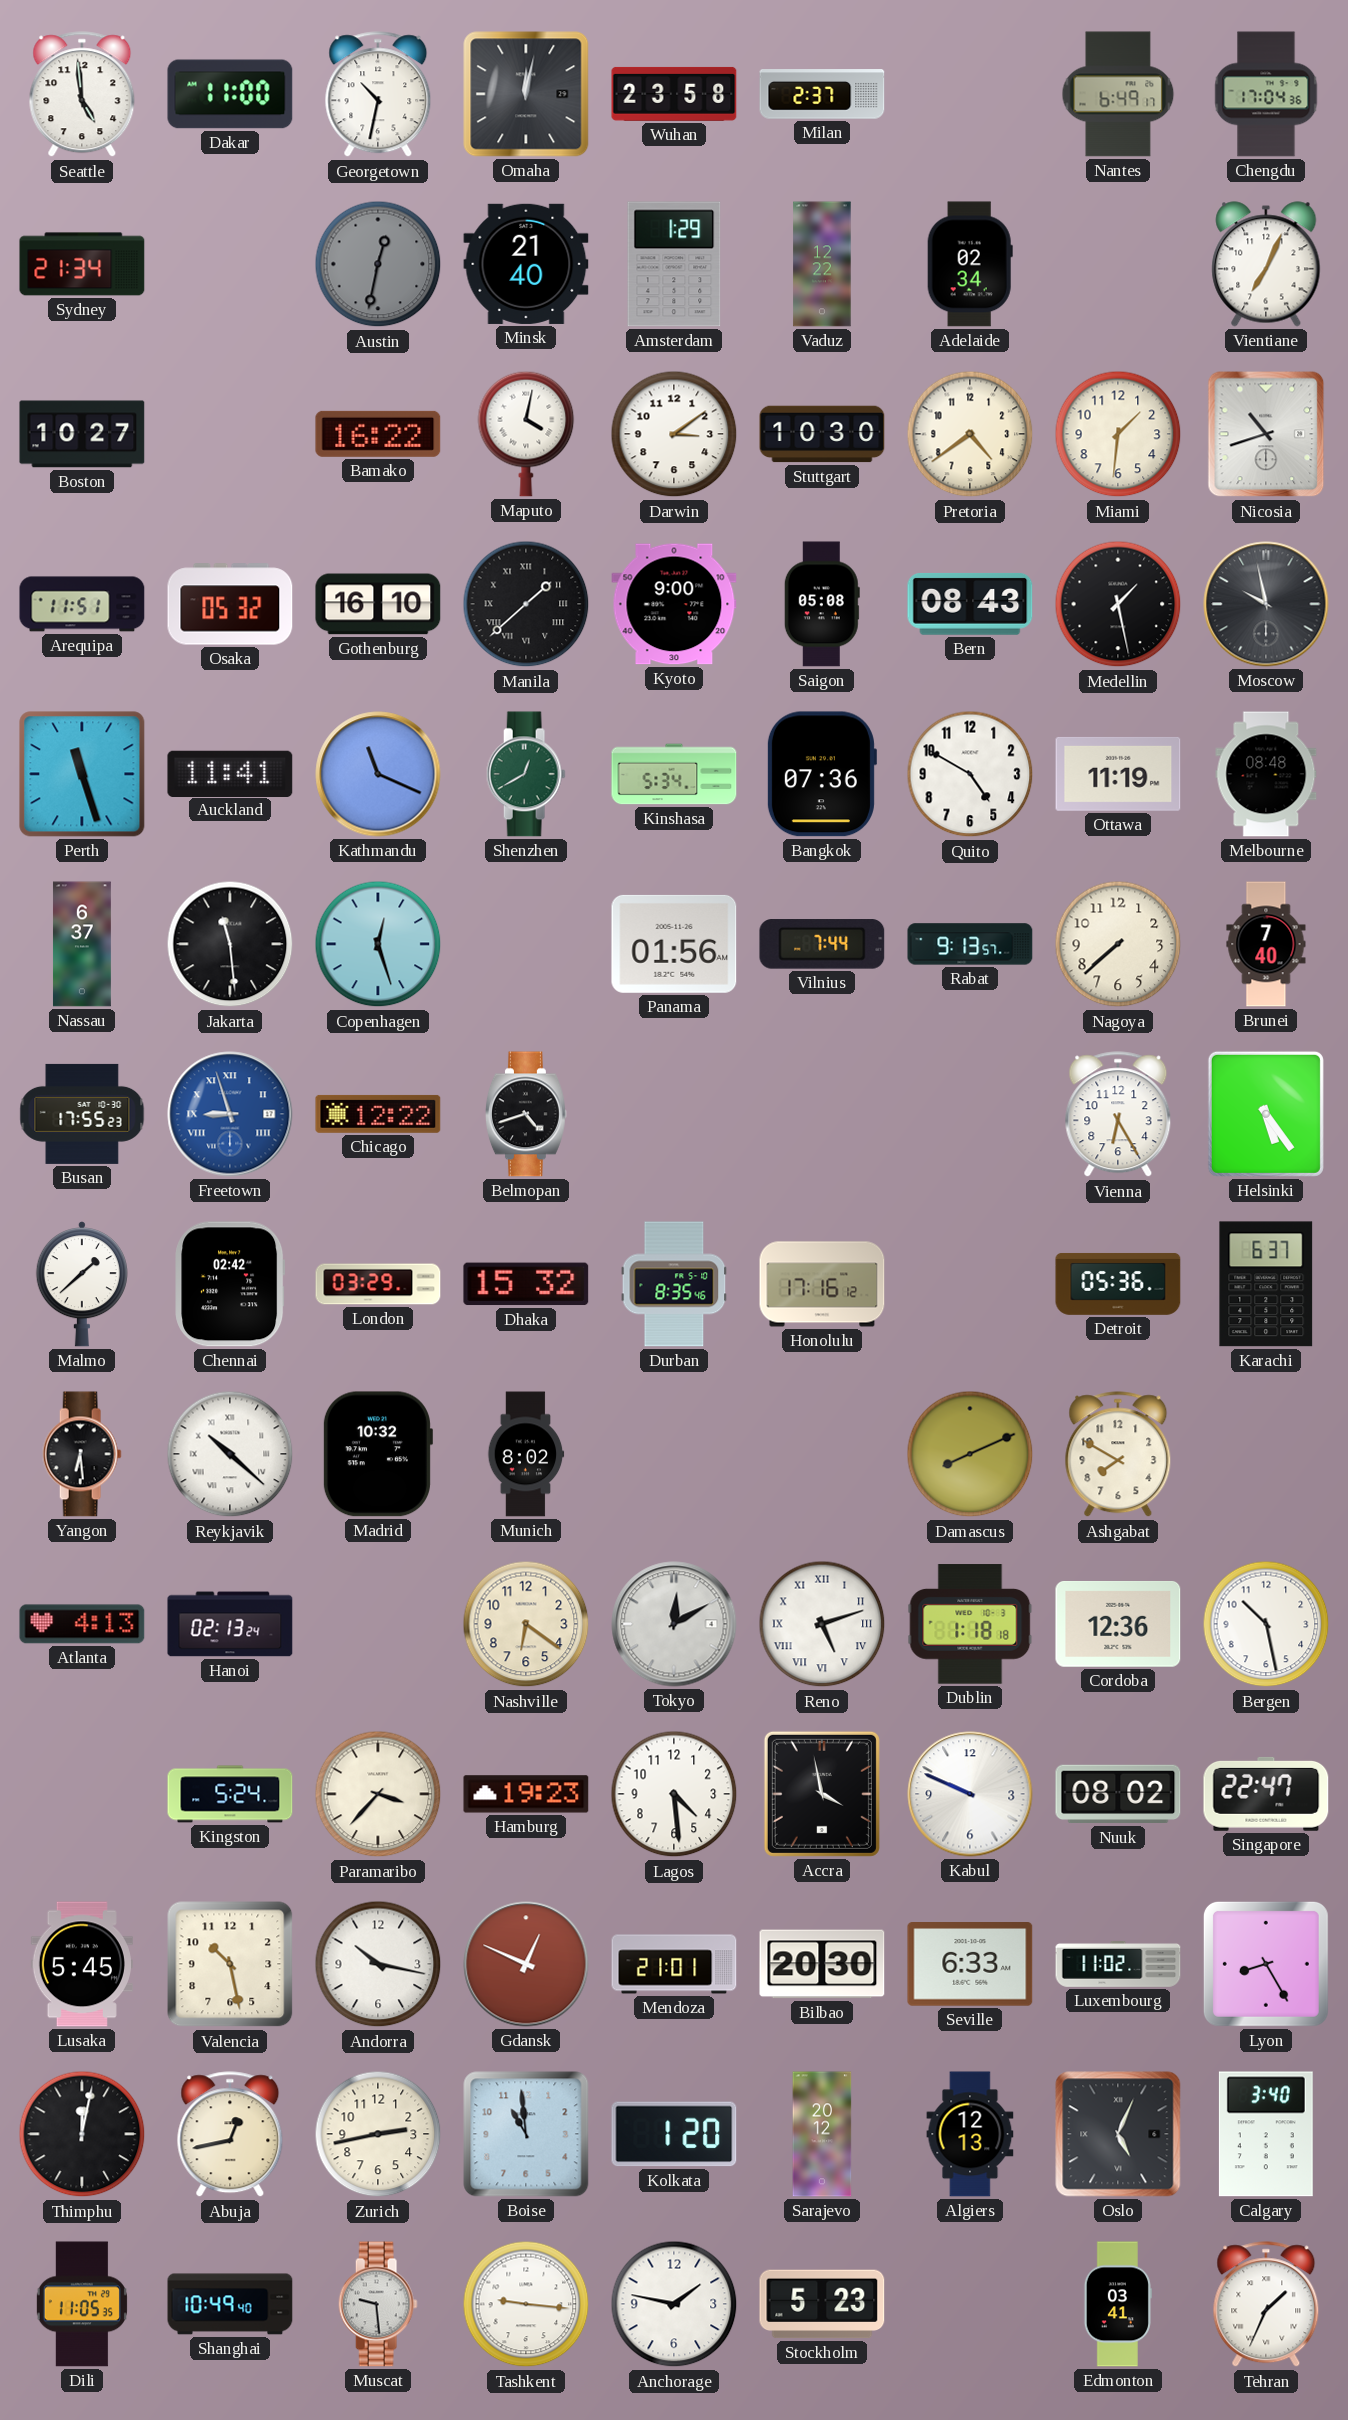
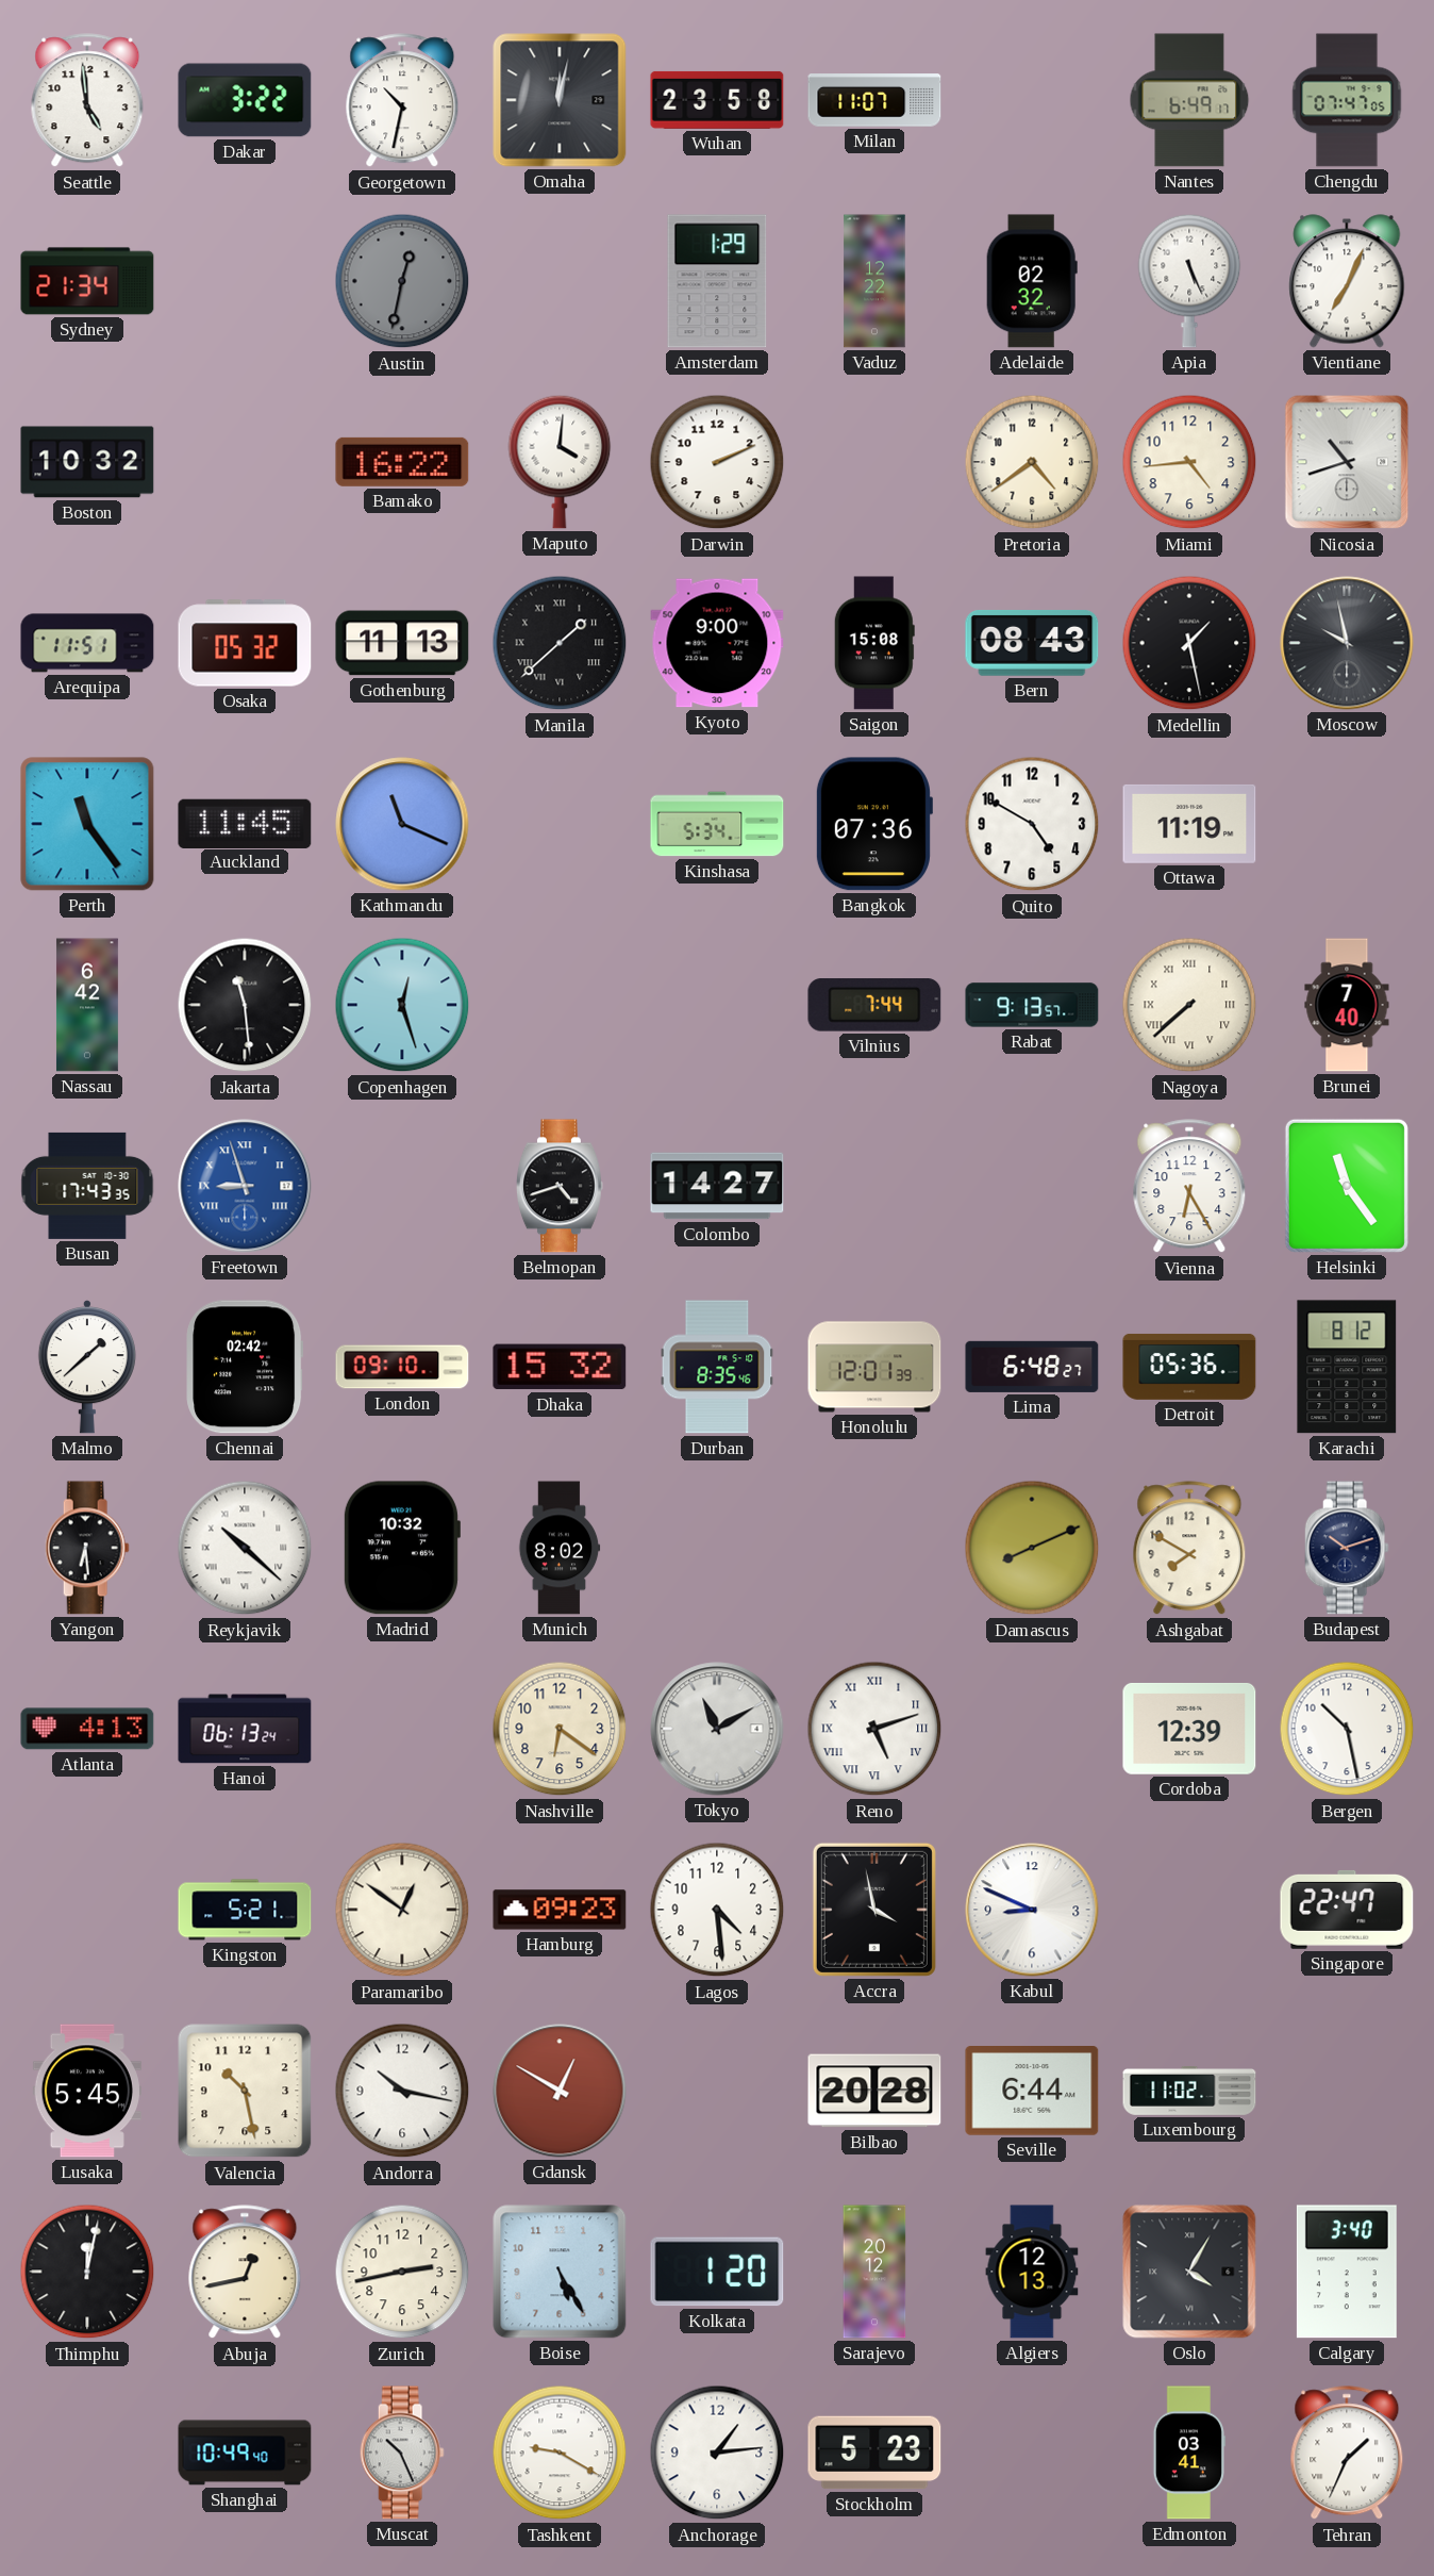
Dakar: 11:00 -> 3:22 (245, 100)
Milan: 2:37 -> 11:07 (874, 100)
Chengdu: 17:04 -> 07:47 (1347, 100)
Minsk: 21:40 -> none (526, 264)
Adelaide: 02:34 -> 02:32 (1032, 281)
Apia: none -> 5:26 (1189, 281)
Boston: 10:27 -> 10:32 (87, 462)
Maputo: 4:02 -> 4:01 (560, 462)
Darwin: 3:09 -> 2:11 (717, 462)
Stuttgart: 10:30 -> none (822, 434)
Miami: 1:31 -> 4:44 (1189, 462)
Gothenburg: 16:10 -> 11:13 (402, 643)
Saigon: 05:08 -> 15:08 (874, 643)
Perth: 11:27 -> 11:24 (87, 824)
Auckland: 11:41 -> 11:45 (245, 823)
Shenzhen: 12:40 -> none (526, 774)
Melbourne: 08:48 -> none (1266, 774)
Nassau: 6:37 -> 6:42 (87, 1005)
Panama: 01:56 -> none (674, 944)
Nagoya numerals: Arabic -> Roman (1189, 1005)
Busan: 17:55 -> 17:43 (87, 1186)
Chicago: 12:22 -> none (378, 1114)
Colombo: none -> 14:27 (717, 1186)
Helsinki: 5:24 -> 11:24 (1347, 1186)
London: 03:29 -> 09:10 (402, 1367)
Honolulu: 17:16 -> 12:01 (874, 1367)
Lima: none -> 6:48 (1032, 1367)
Karachi: 6:37 -> 8:12 (1347, 1367)
Budapest: none -> 10:12 (1347, 1548)
Hanoi: 02:13 -> 06:13 (245, 1729)
Tokyo: 12:10 -> 11:10 (717, 1729)
Dublin: 1:18 -> none (970, 1624)
Cordoba: 12:36 -> 12:39 (1189, 1729)
Kingston: 5:24 -> 5:21 (245, 1910)
Paramaribo: 3:37 -> 12:51 (402, 1910)
Hamburg: 19:23 -> 09:23 (560, 1910)
Kabul: 9:49 -> 8:49 (1032, 1910)
Nuuk: 08:02 -> none (1118, 1794)
Gdansk: 12:49 -> 12:50 (560, 2091)
Mendoza: 21:01 -> none (674, 1964)
Bilbao: 20:30 -> 20:28 (874, 2091)
Seville: 6:33 -> 6:44 (1032, 2092)
Lyon: 8:25 -> none (1266, 1964)
Boise: 10:59 -> 5:25 (560, 2272)
Oslo: 5:04 -> 4:05 (1189, 2272)
Dili: 11:05 -> none (82, 2304)
Muscat: 9:29 -> 10:26 (402, 2453)
Tashkent: 9:16 -> 9:20 (560, 2453)
Anchorage: 1:47 -> 1:14 (717, 2453)
